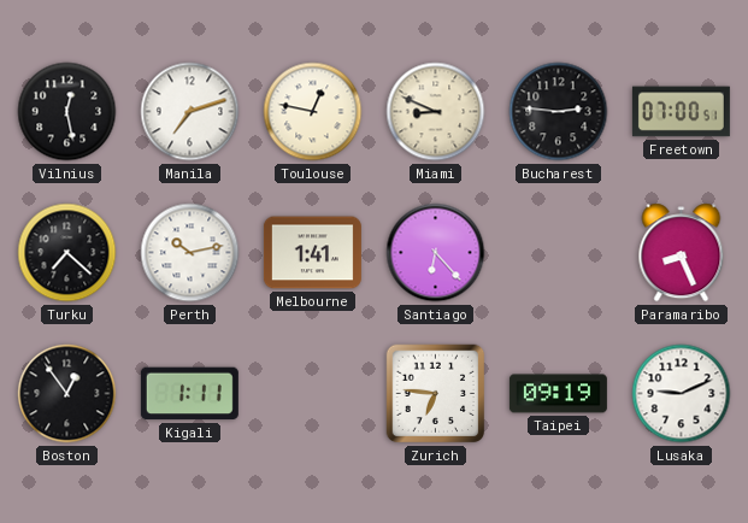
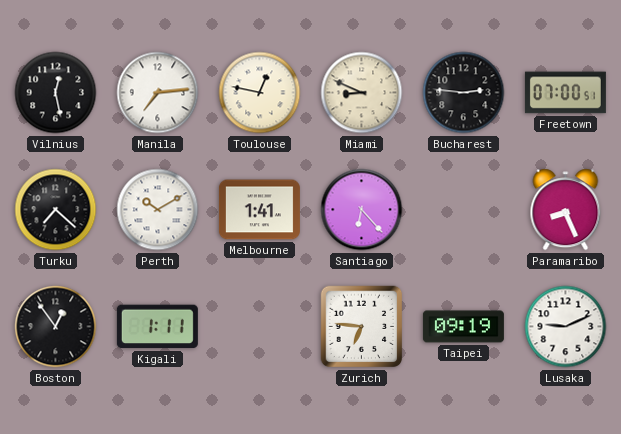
Manila: 7:12 -> 7:14 (158, 93)
Perth: 10:13 -> 10:10 (158, 210)
